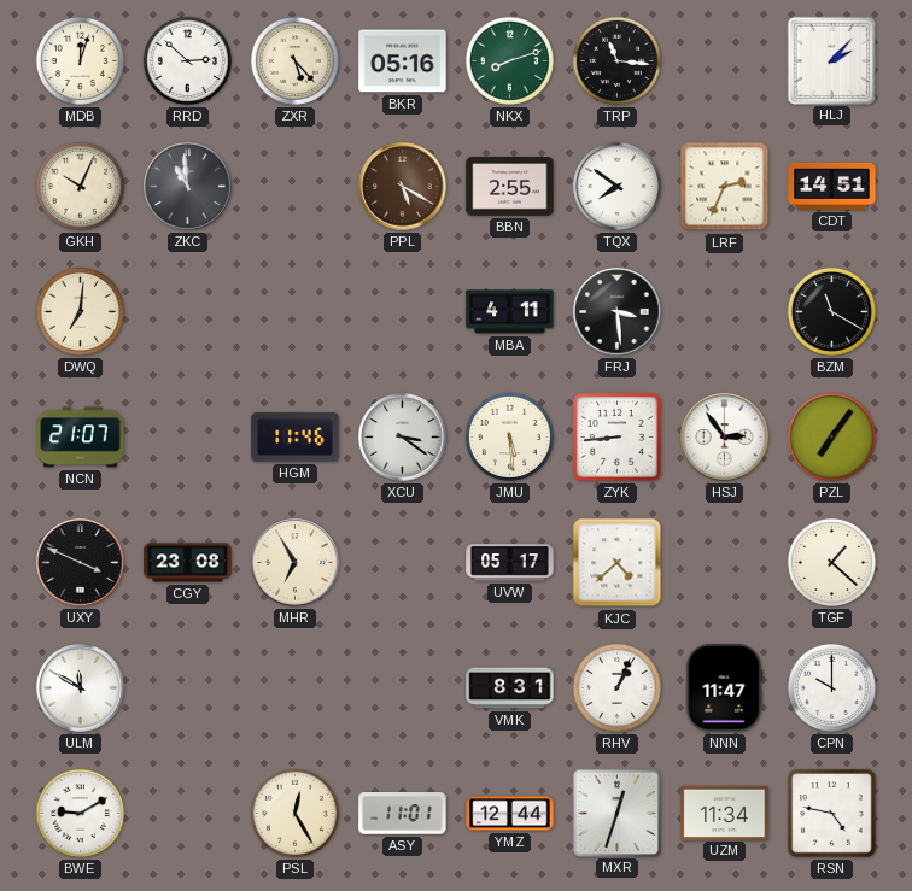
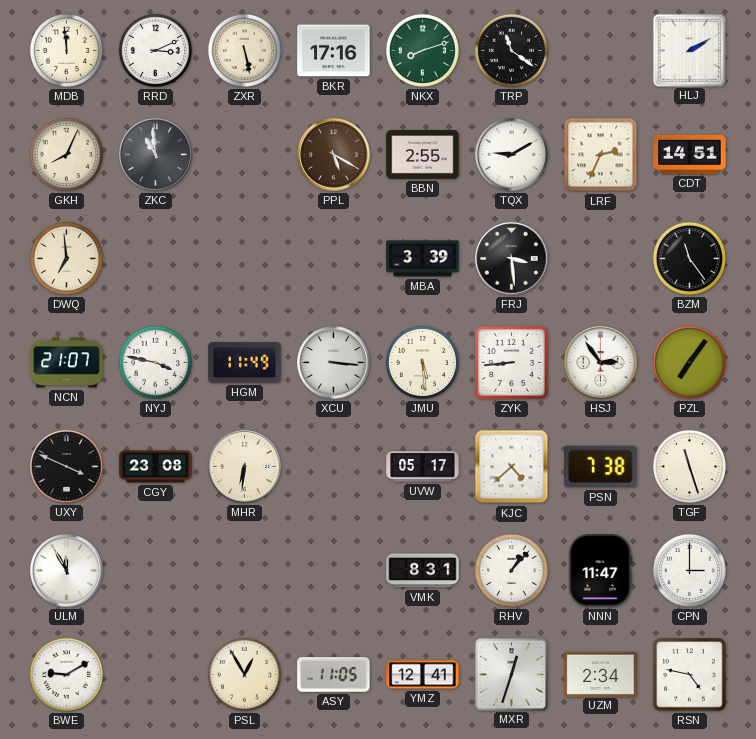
MDB: 12:03 -> 11:59 (66, 50)
RRD: 2:52 -> 3:11 (155, 50)
ZXR: 5:23 -> 5:28 (244, 50)
BKR: 05:16 -> 17:16 (334, 51)
TRP: 11:16 -> 11:21 (511, 50)
HLJ: 2:07 -> 2:10 (689, 50)
GKH: 10:04 -> 8:04 (66, 154)
TQX: 7:51 -> 9:10 (512, 155)
DWQ: 7:01 -> 6:59 (66, 258)
MBA: 4:11 -> 3:39 (423, 259)
BZM: 11:20 -> 11:24 (689, 258)
NYJ: none -> 3:47 (155, 362)
HGM: 11:46 -> 11:49 (245, 363)
XCU: 3:21 -> 3:16 (334, 363)
MHR: 6:55 -> 6:31 (245, 467)
PSN: none -> 7:38 (601, 467)
TGF: 1:22 -> 11:27 (689, 466)
ULM: 11:50 -> 11:55 (67, 571)
RHV: 1:04 -> 1:07 (511, 570)
CPN: 10:00 -> 3:00 (689, 570)
PSL: 12:25 -> 12:55 (244, 674)
ASY: 11:01 -> 11:05 (334, 675)
YMZ: 12:44 -> 12:41 (423, 675)
UZM: 11:34 -> 2:34 (601, 674)
